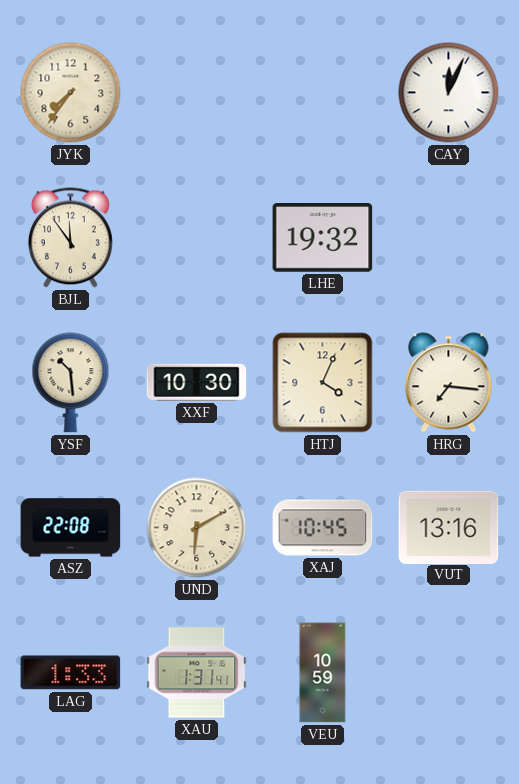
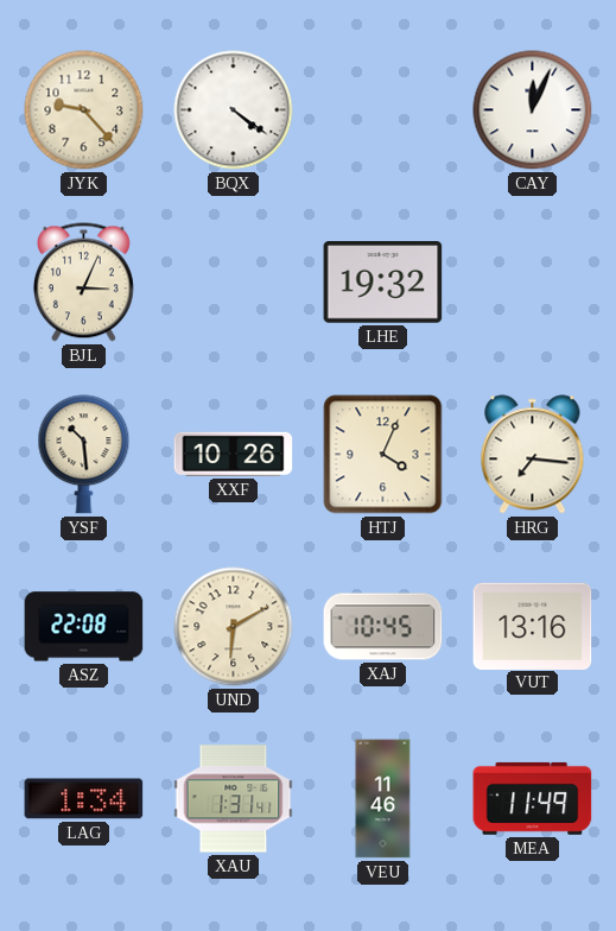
JYK: 7:36 -> 9:23 (84, 110)
BQX: none -> 4:21 (234, 110)
BJL: 11:54 -> 3:04 (83, 283)
XXF: 10:30 -> 10:26 (234, 454)
LAG: 1:33 -> 1:34 (84, 799)
VEU: 10:59 -> 11:46 (383, 799)
MEA: none -> 11:49 (533, 798)
